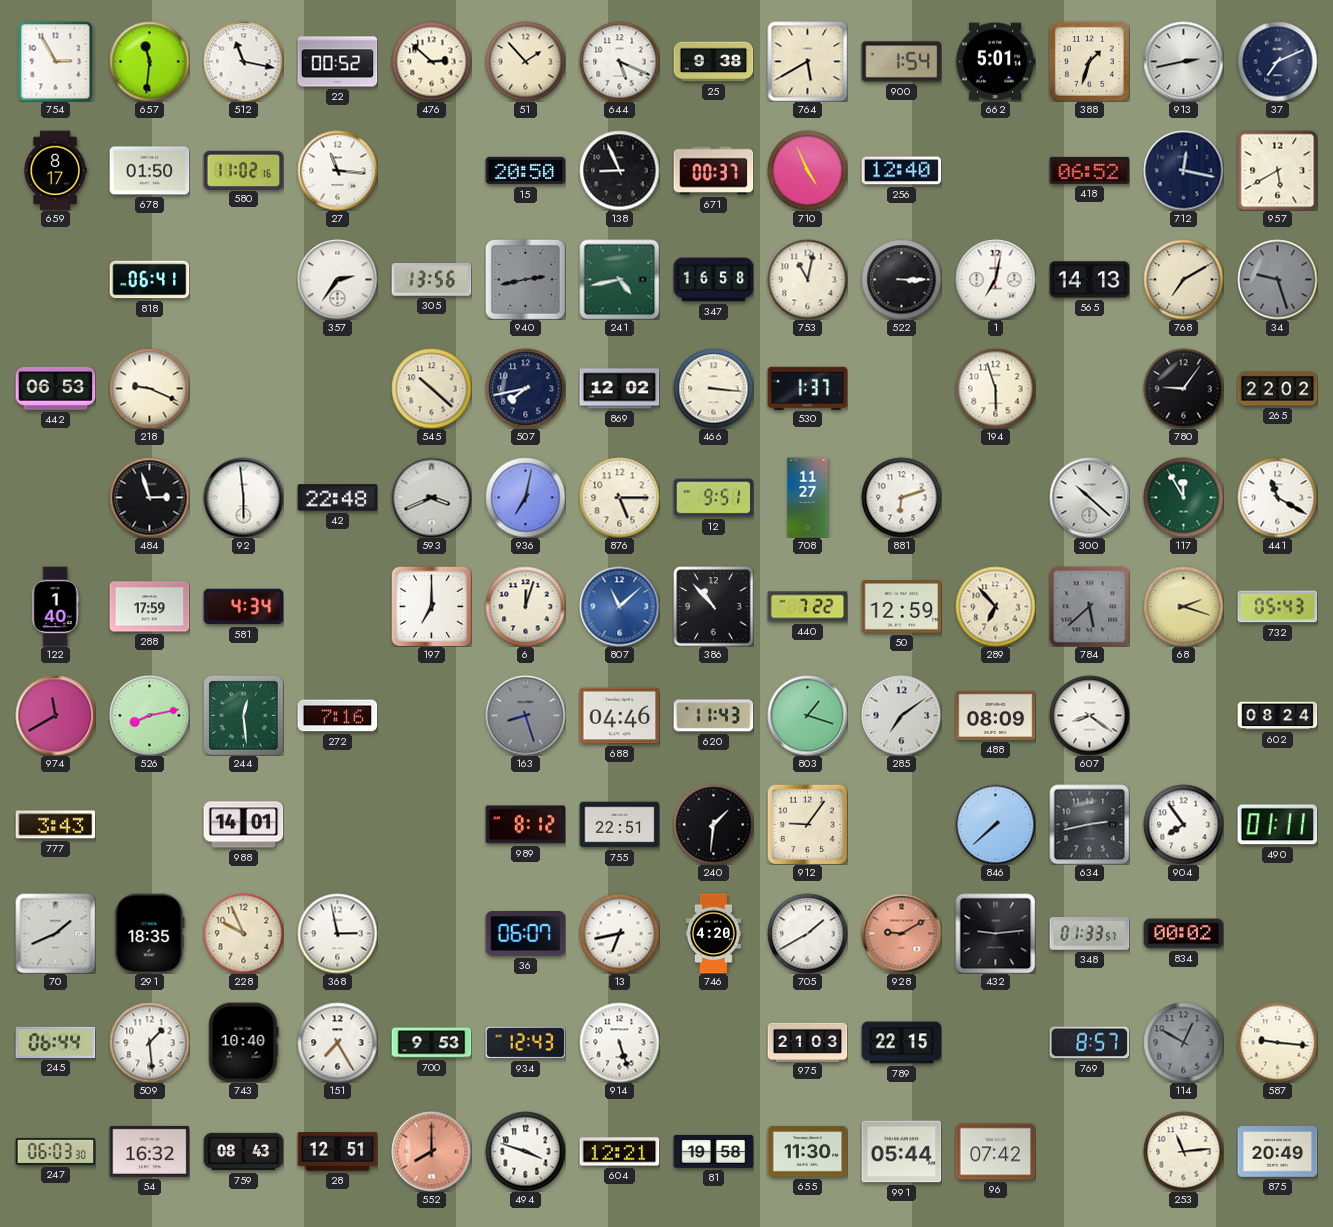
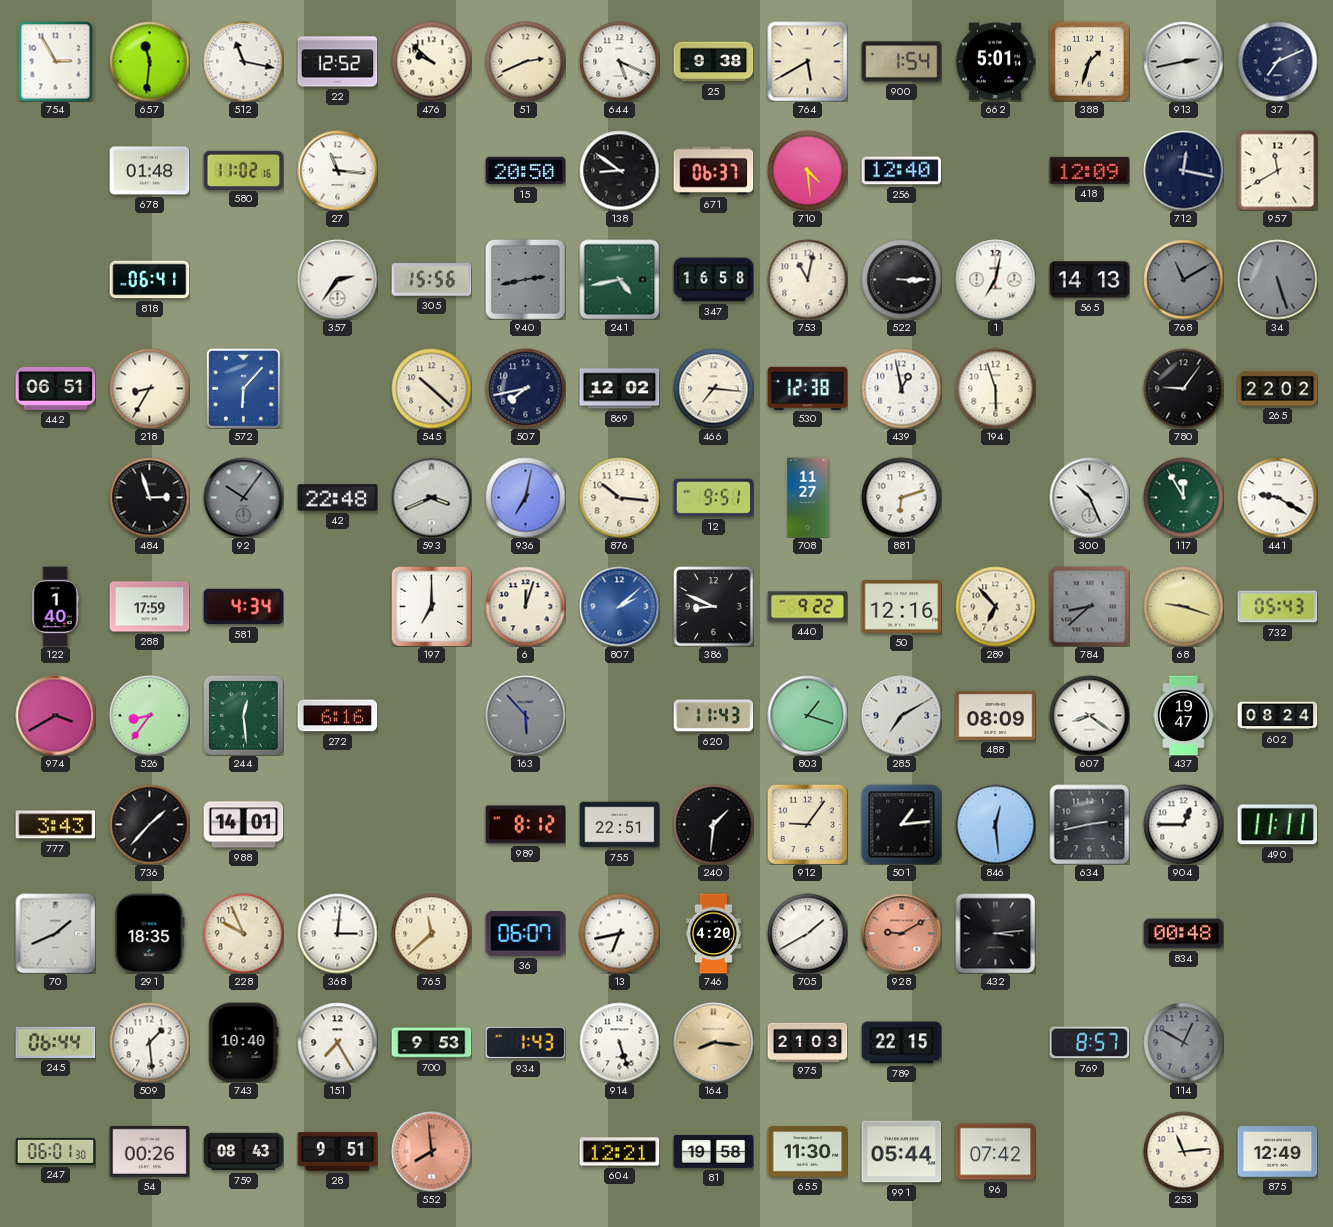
22: 00:52 -> 12:52 (337, 62)
476: 2:52 -> 9:52 (431, 61)
51: 1:53 -> 2:41 (525, 61)
659: 8:17 -> none (55, 170)
678: 01:50 -> 01:48 (149, 171)
138: 8:56 -> 8:51 (619, 170)
671: 00:37 -> 06:37 (713, 171)
710: 4:56 -> 4:29 (807, 170)
418: 06:52 -> 12:09 (1089, 170)
957: 5:40 -> 11:40 (1277, 170)
305: 13:56 -> 15:56 (431, 280)
768: 7:10 -> 11:10 (1183, 279)
768 dial: cream -> grey (1183, 279)
34: 9:27 -> 5:27 (1277, 279)
442: 06:53 -> 06:51 (55, 388)
218: 9:19 -> 8:35 (149, 388)
572: none -> 6:07 (244, 388)
466: 3:16 -> 7:16 (713, 388)
530: 1:37 -> 12:38 (807, 388)
439: none -> 12:58 (901, 388)
92: 5:59 -> 10:06 (243, 497)
92 dial: white -> grey (243, 497)
876: 5:15 -> 10:16 (619, 497)
300: 10:22 -> 10:26 (1089, 497)
441: 11:20 -> 9:20 (1277, 497)
807: 11:08 -> 2:08 (619, 606)
386: 10:53 -> 8:49 (713, 606)
440: 7:22 -> 9:22 (807, 607)
50: 12:59 -> 12:16 (901, 607)
784: 5:38 -> 8:38 (1089, 606)
68: 2:18 -> 9:18 (1183, 606)
974: 11:40 -> 3:40 (55, 715)
526: 8:13 -> 8:36 (149, 715)
272: 7:16 -> 6:16 (337, 716)
163: 8:27 -> 5:53 (525, 715)
688: 04:46 -> none (619, 716)
285: 7:09 -> 7:10 (901, 715)
437: none -> 19:47 (1183, 715)
736: none -> 1:37 (149, 824)
501: none -> 1:14 (901, 824)
846: 7:38 -> 12:29 (995, 824)
904: 7:54 -> 12:45 (1183, 824)
490: 01:11 -> 11:11 (1277, 825)
368: 2:58 -> 3:01 (337, 933)
765: none -> 11:38 (431, 933)
432: 9:14 -> 3:14 (995, 933)
348: 01:33 -> none (1089, 934)
834: 00:02 -> 00:48 (1183, 934)
934: 12:43 -> 1:43 (525, 1043)
164: none -> 8:16 (713, 1042)
587: 9:16 -> none (1277, 1042)
247: 06:03 -> 06:01 (55, 1151)
54: 16:32 -> 00:26 (149, 1151)
28: 12:51 -> 9:51 (337, 1152)
552: 8:00 -> 7:59 (431, 1151)
494: 3:48 -> none (525, 1151)
875: 20:49 -> 12:49 (1277, 1152)
